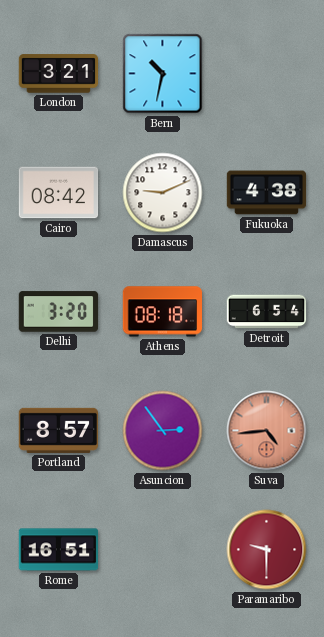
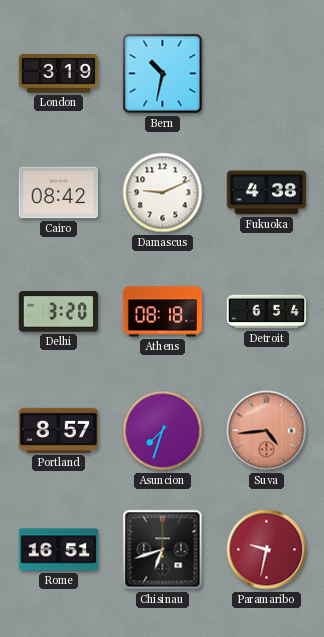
London: 3:21 -> 3:19 (59, 74)
Asuncion: 2:54 -> 7:33 (163, 431)
Chisinau: none -> 6:42 (163, 550)
Paramaribo: 9:30 -> 9:32 (267, 550)
